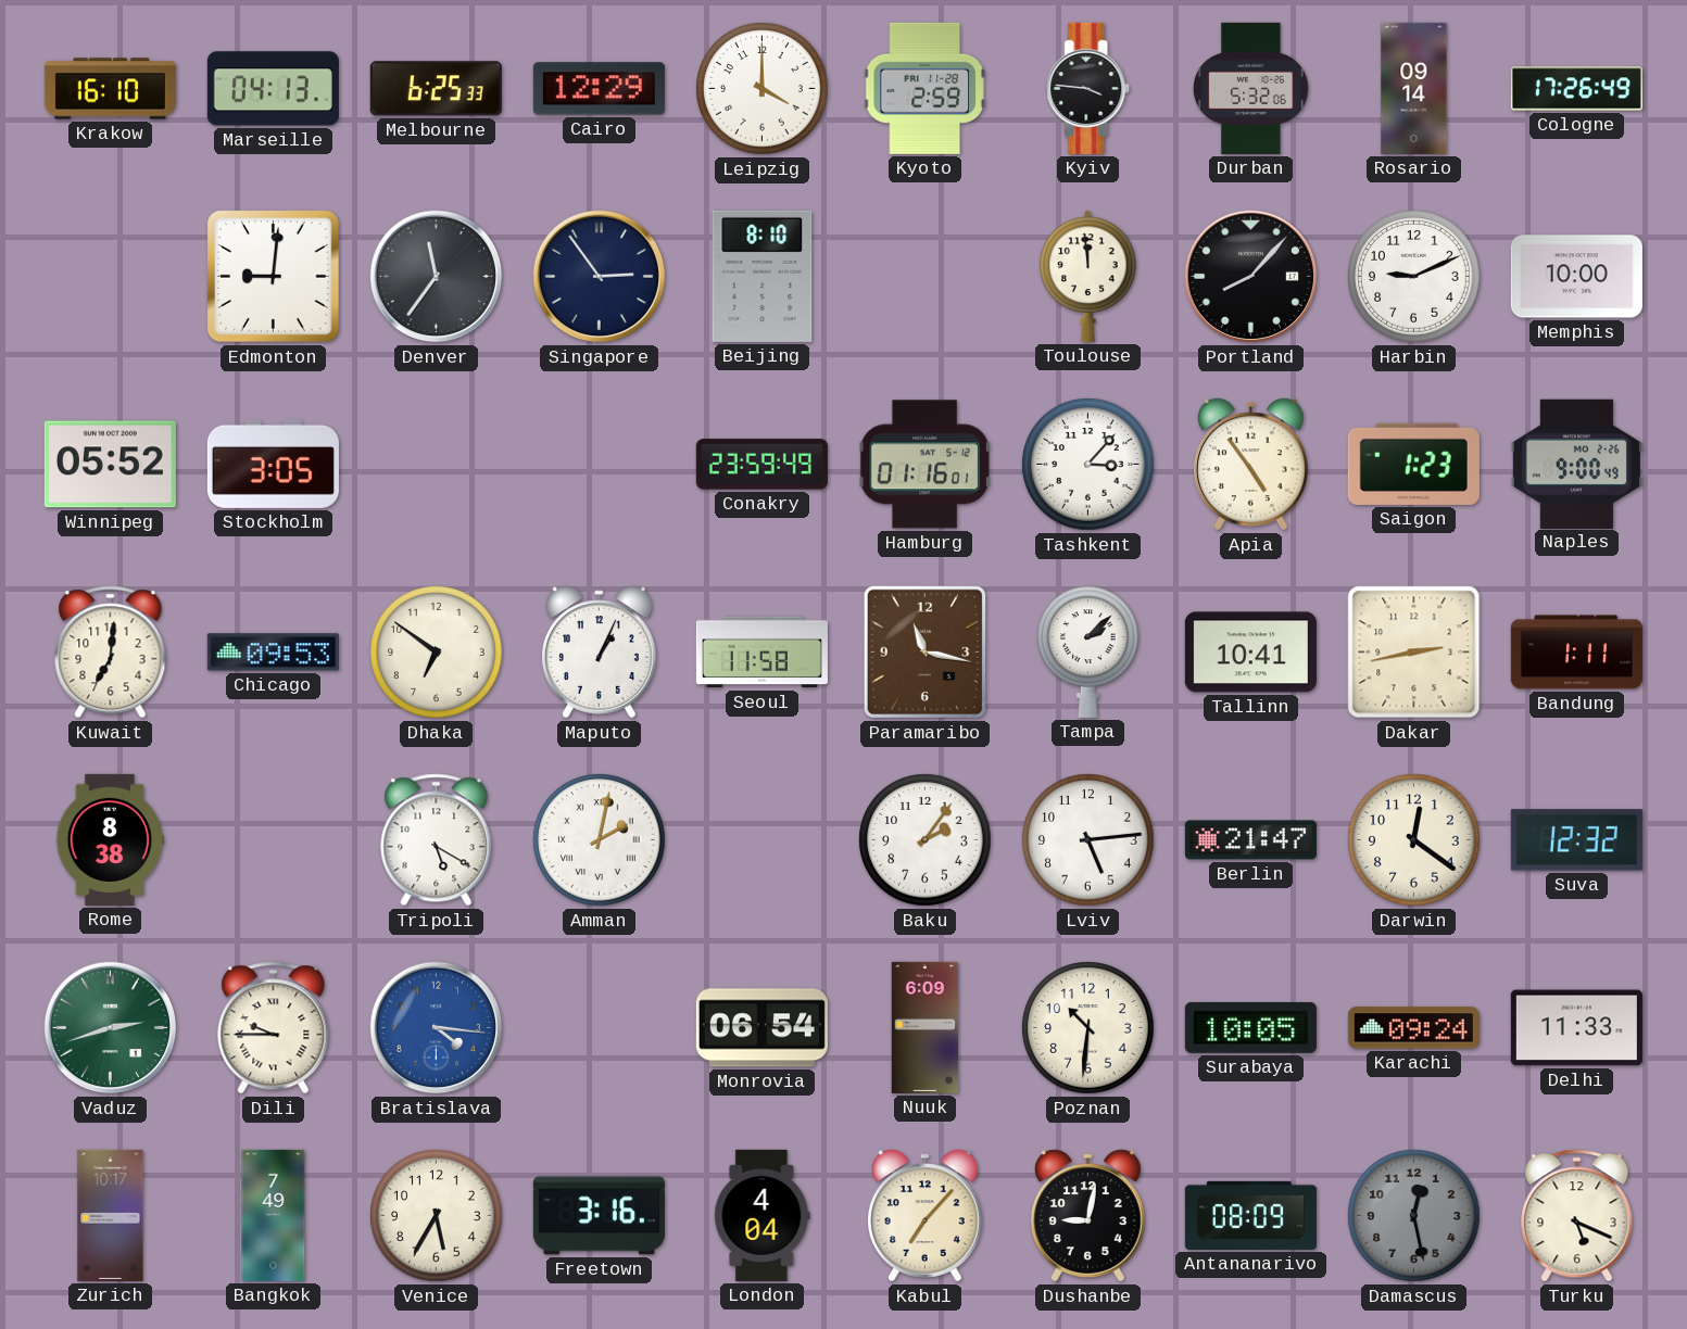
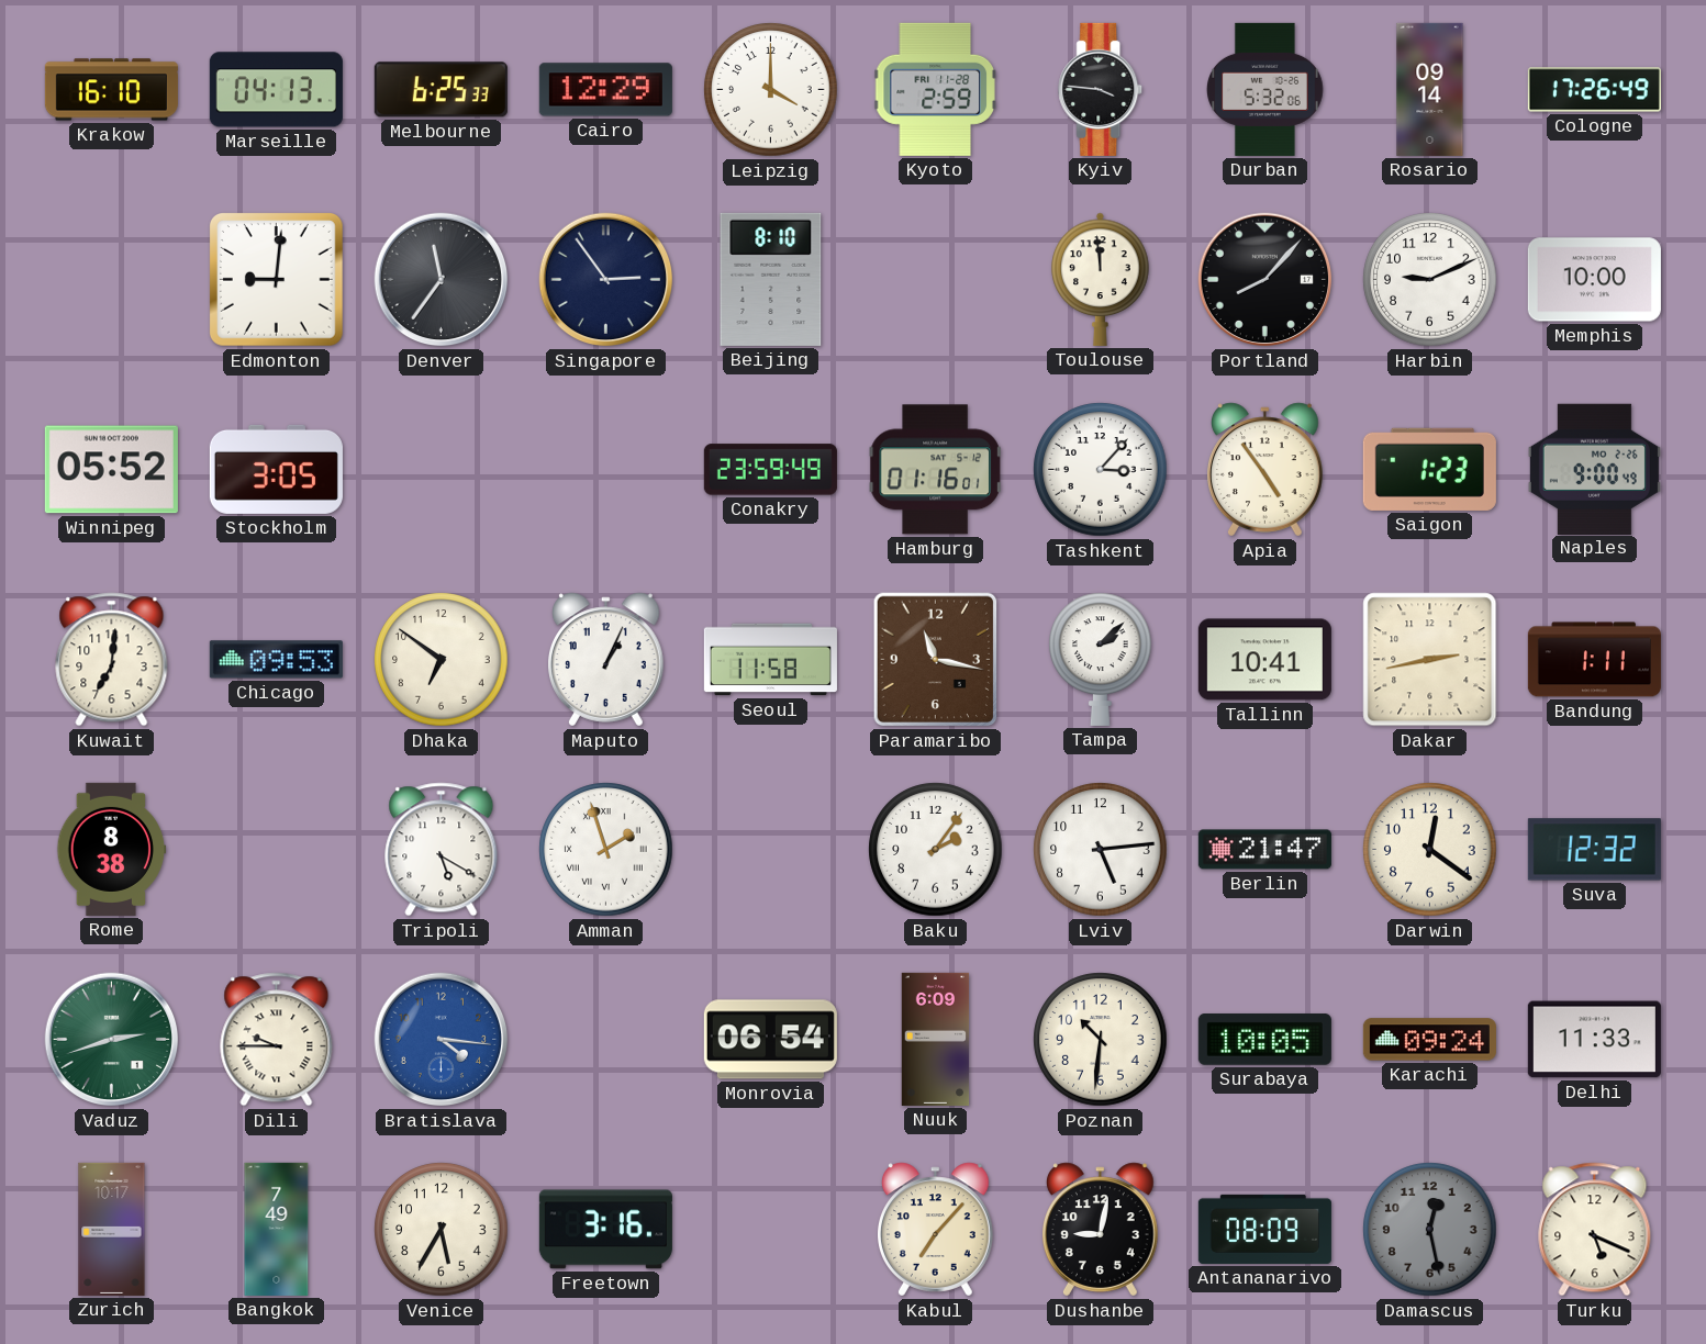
Amman: 2:02 -> 1:57 (606, 850)
London: 4:04 -> none (763, 1215)
